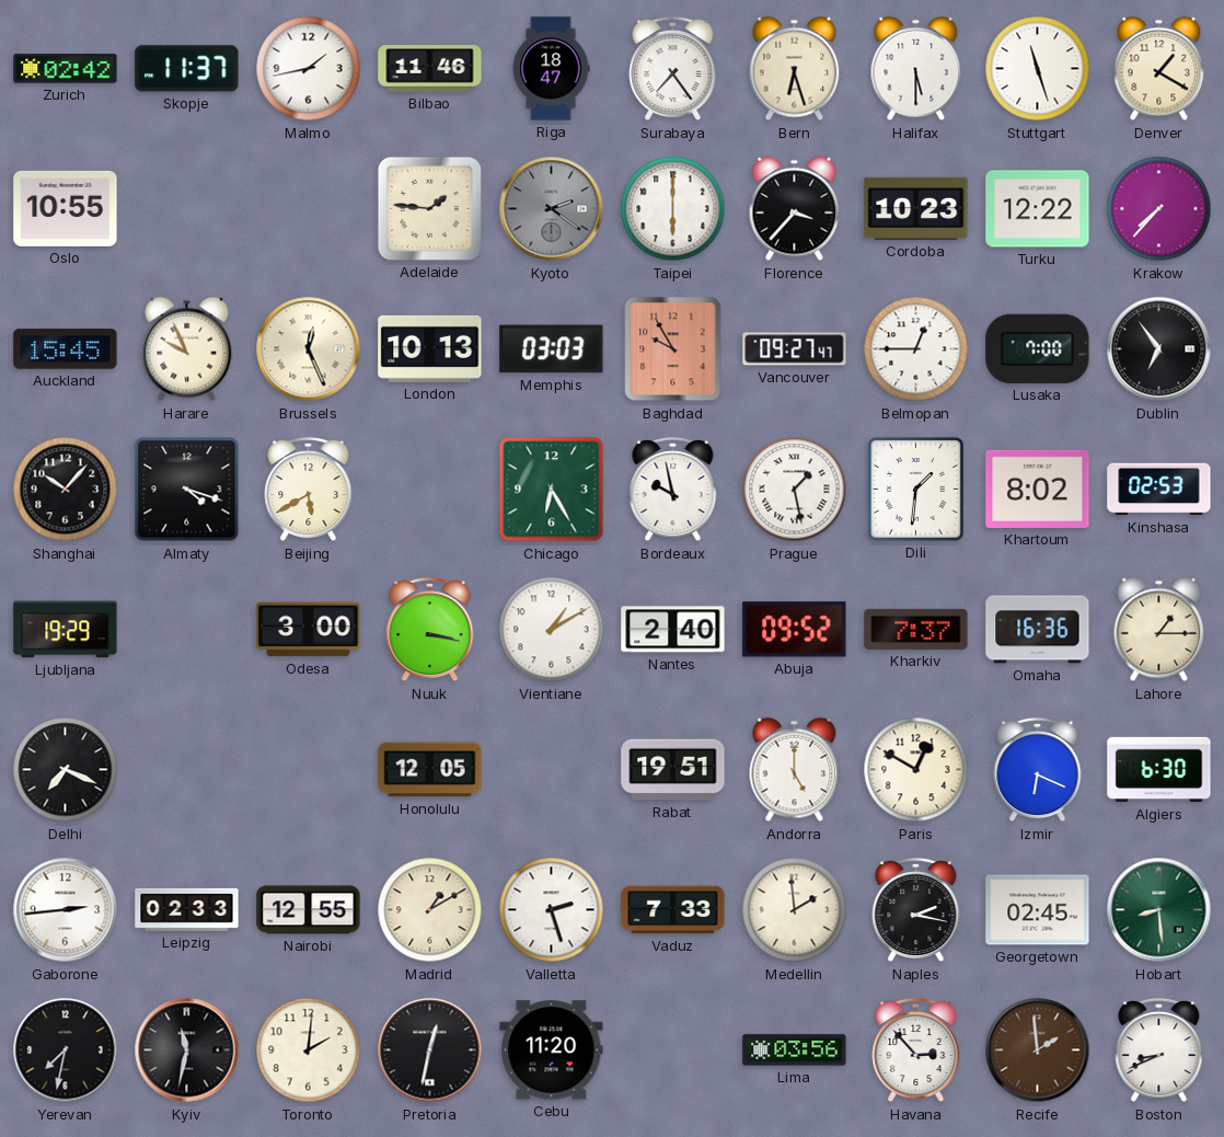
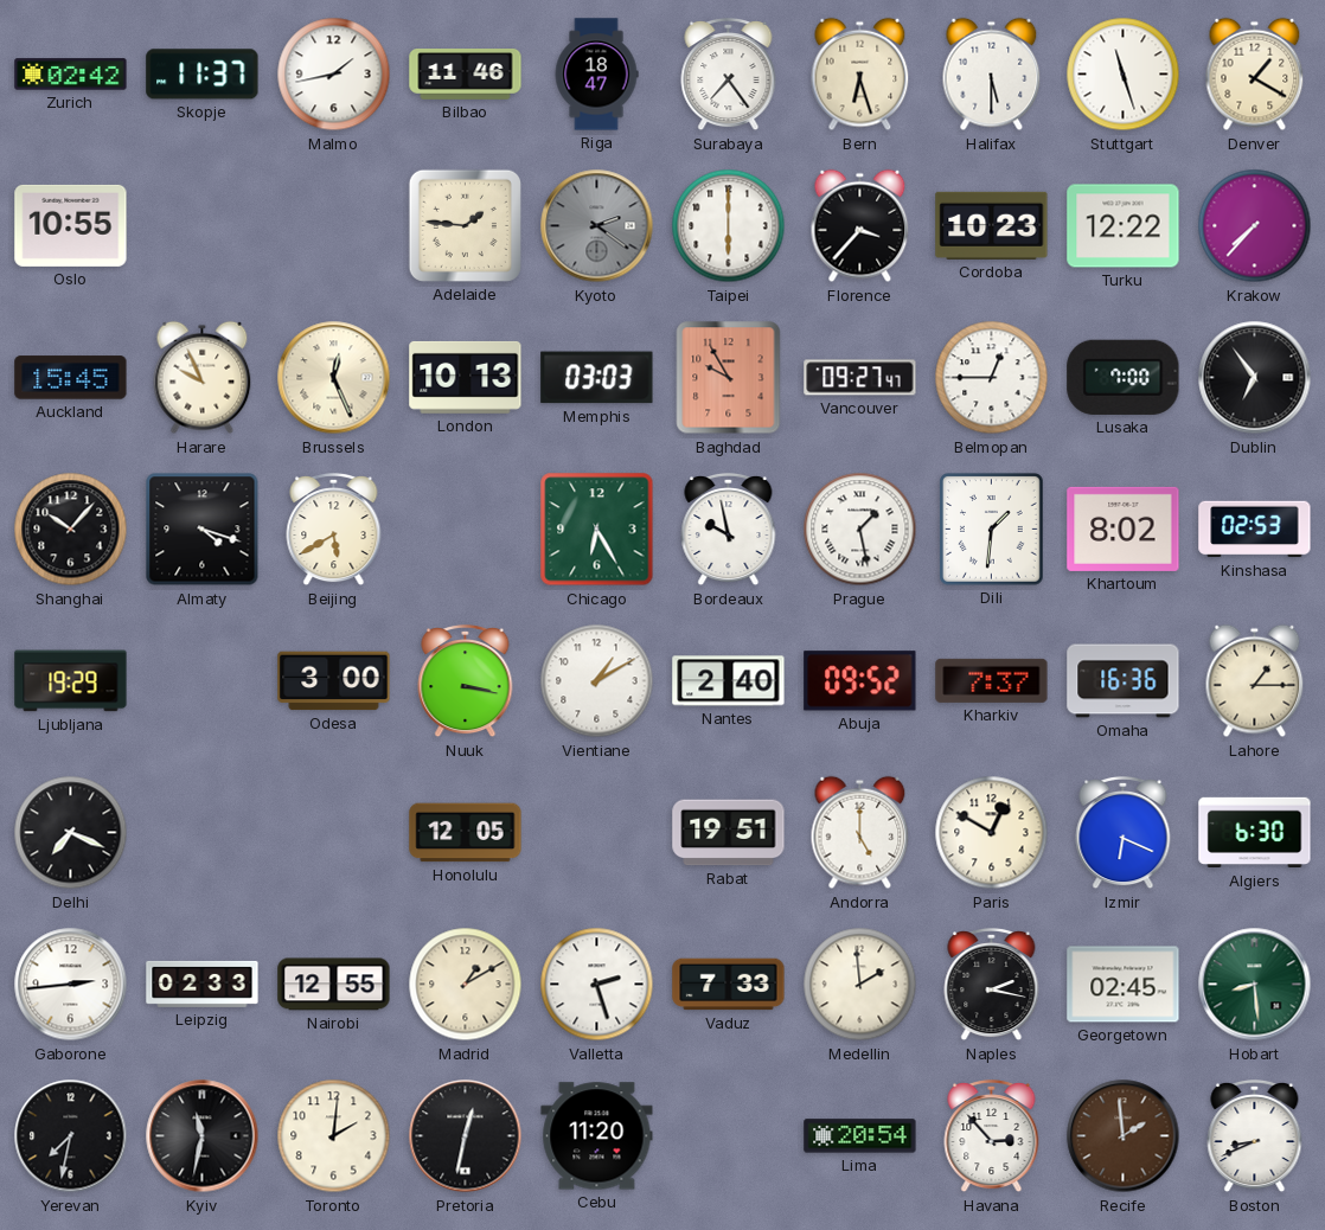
Lima: 03:56 -> 20:54 (860, 1136)
